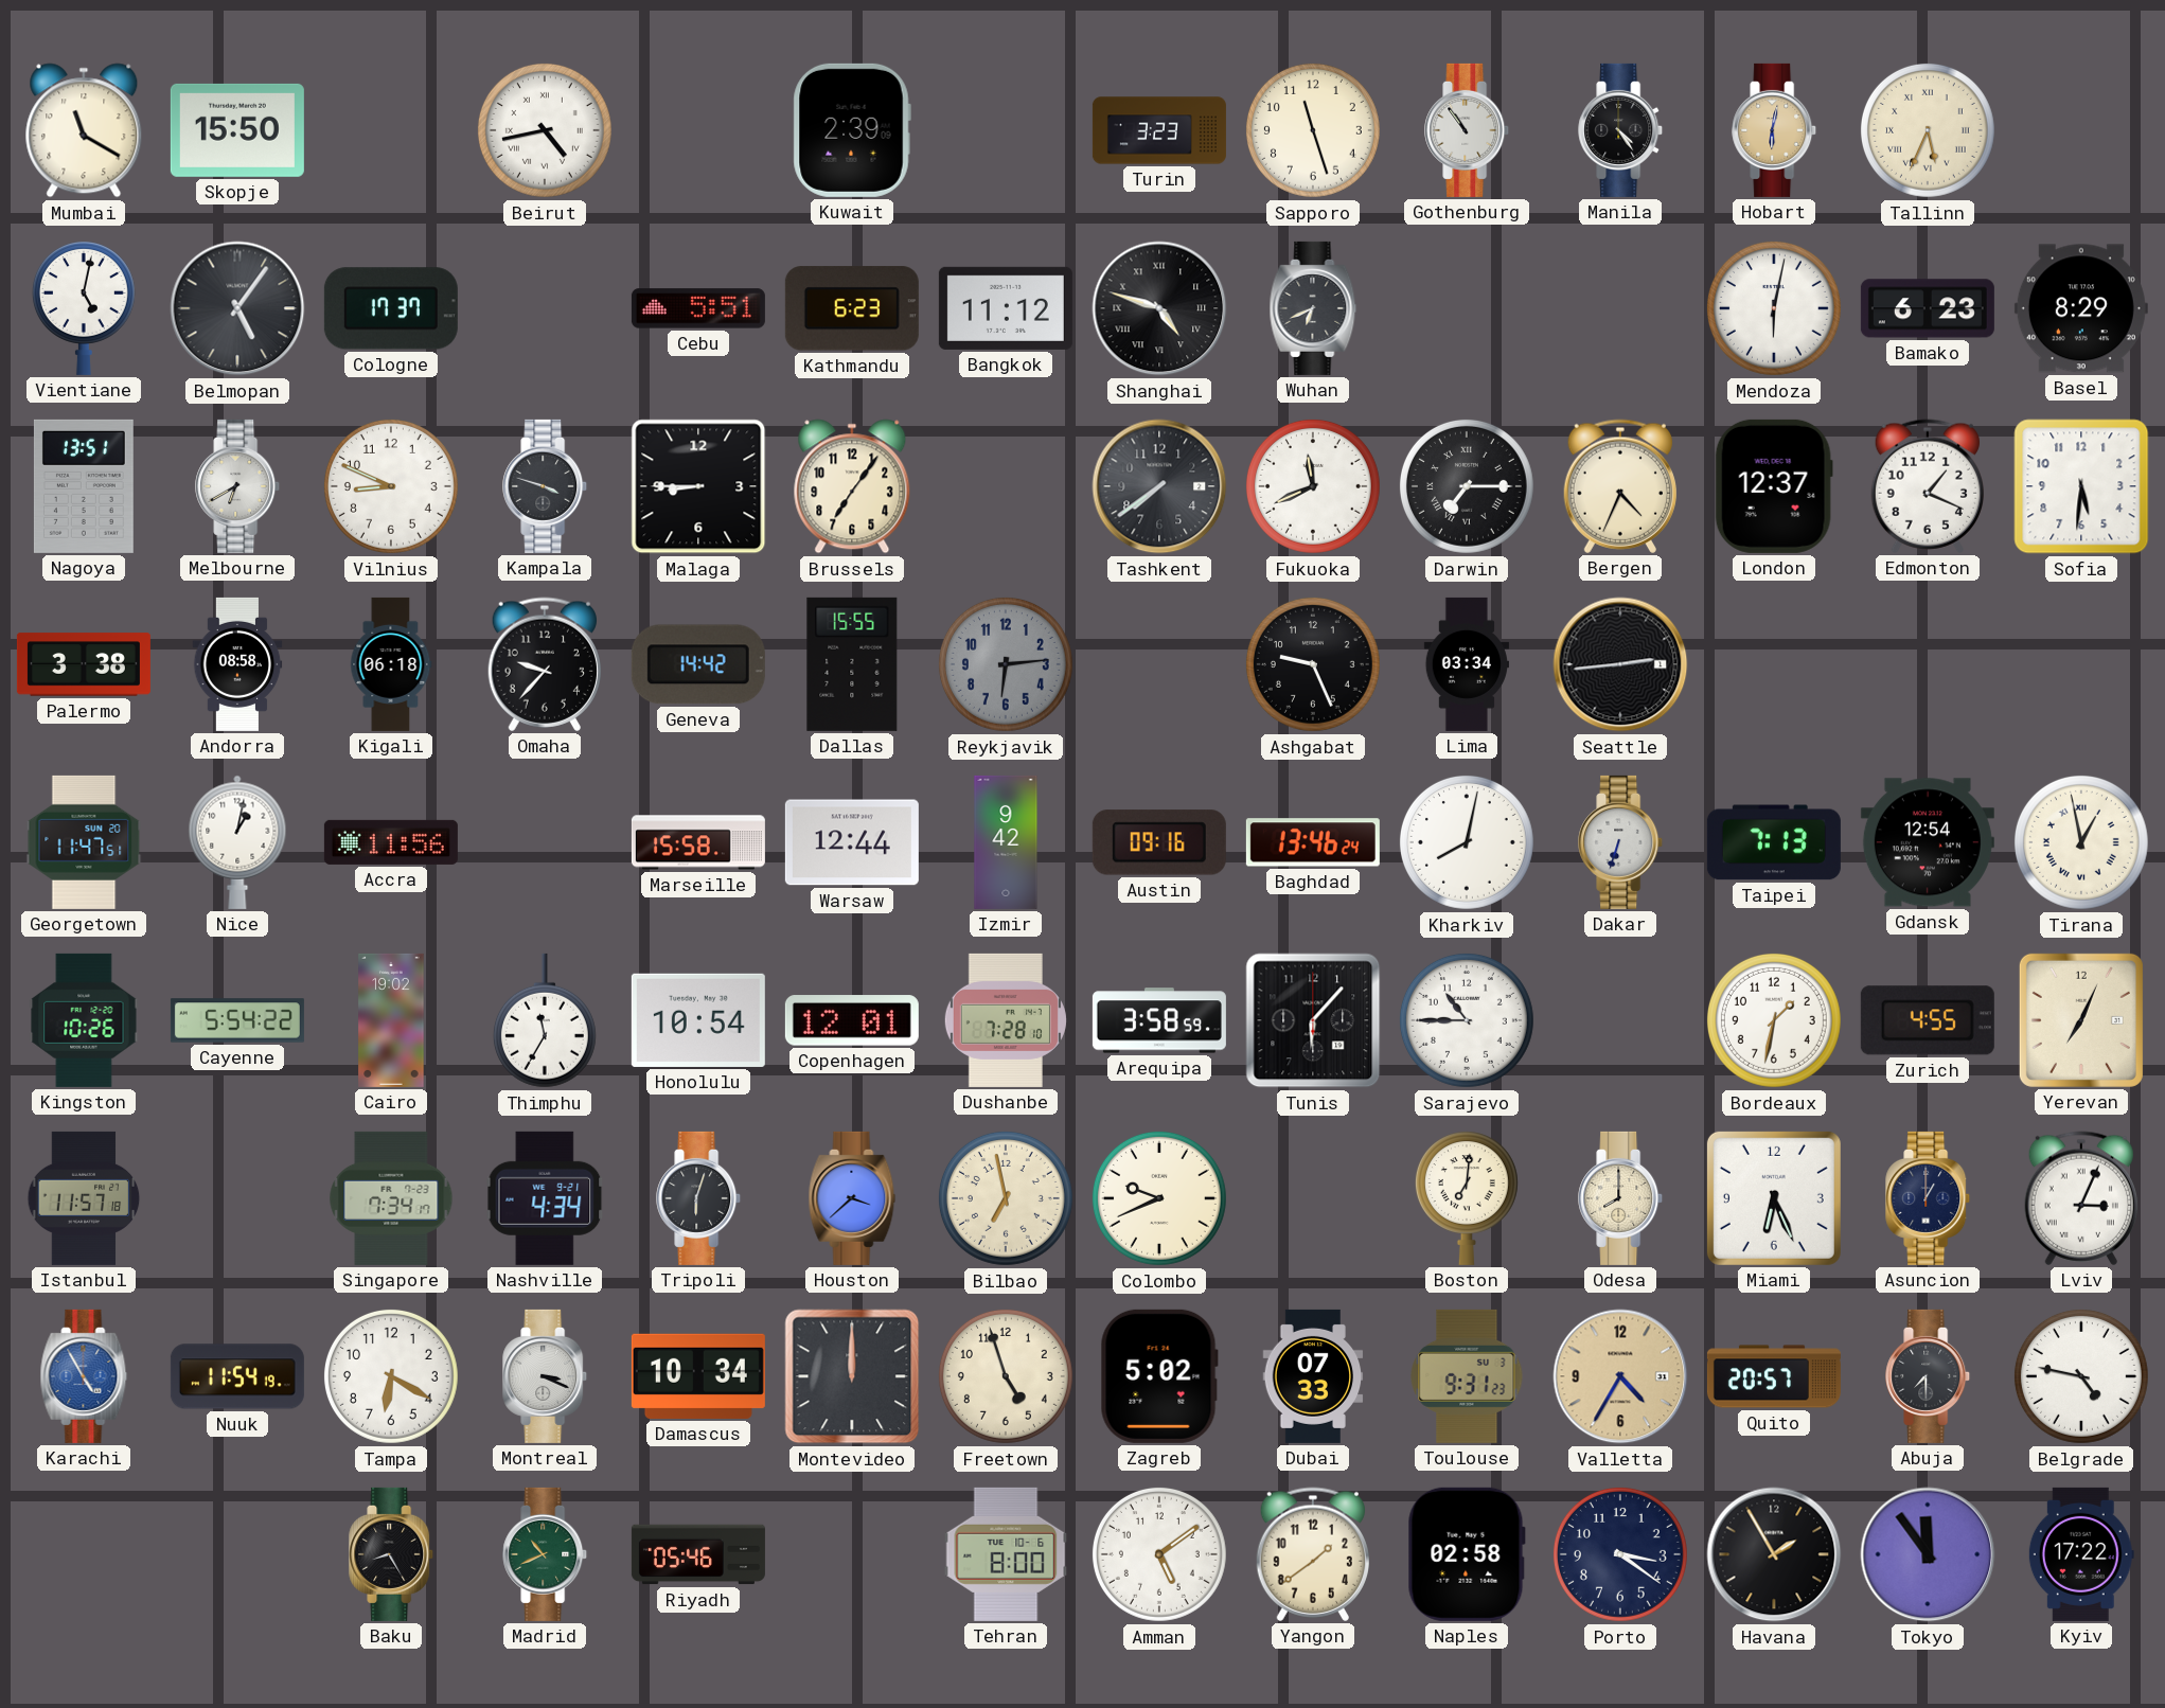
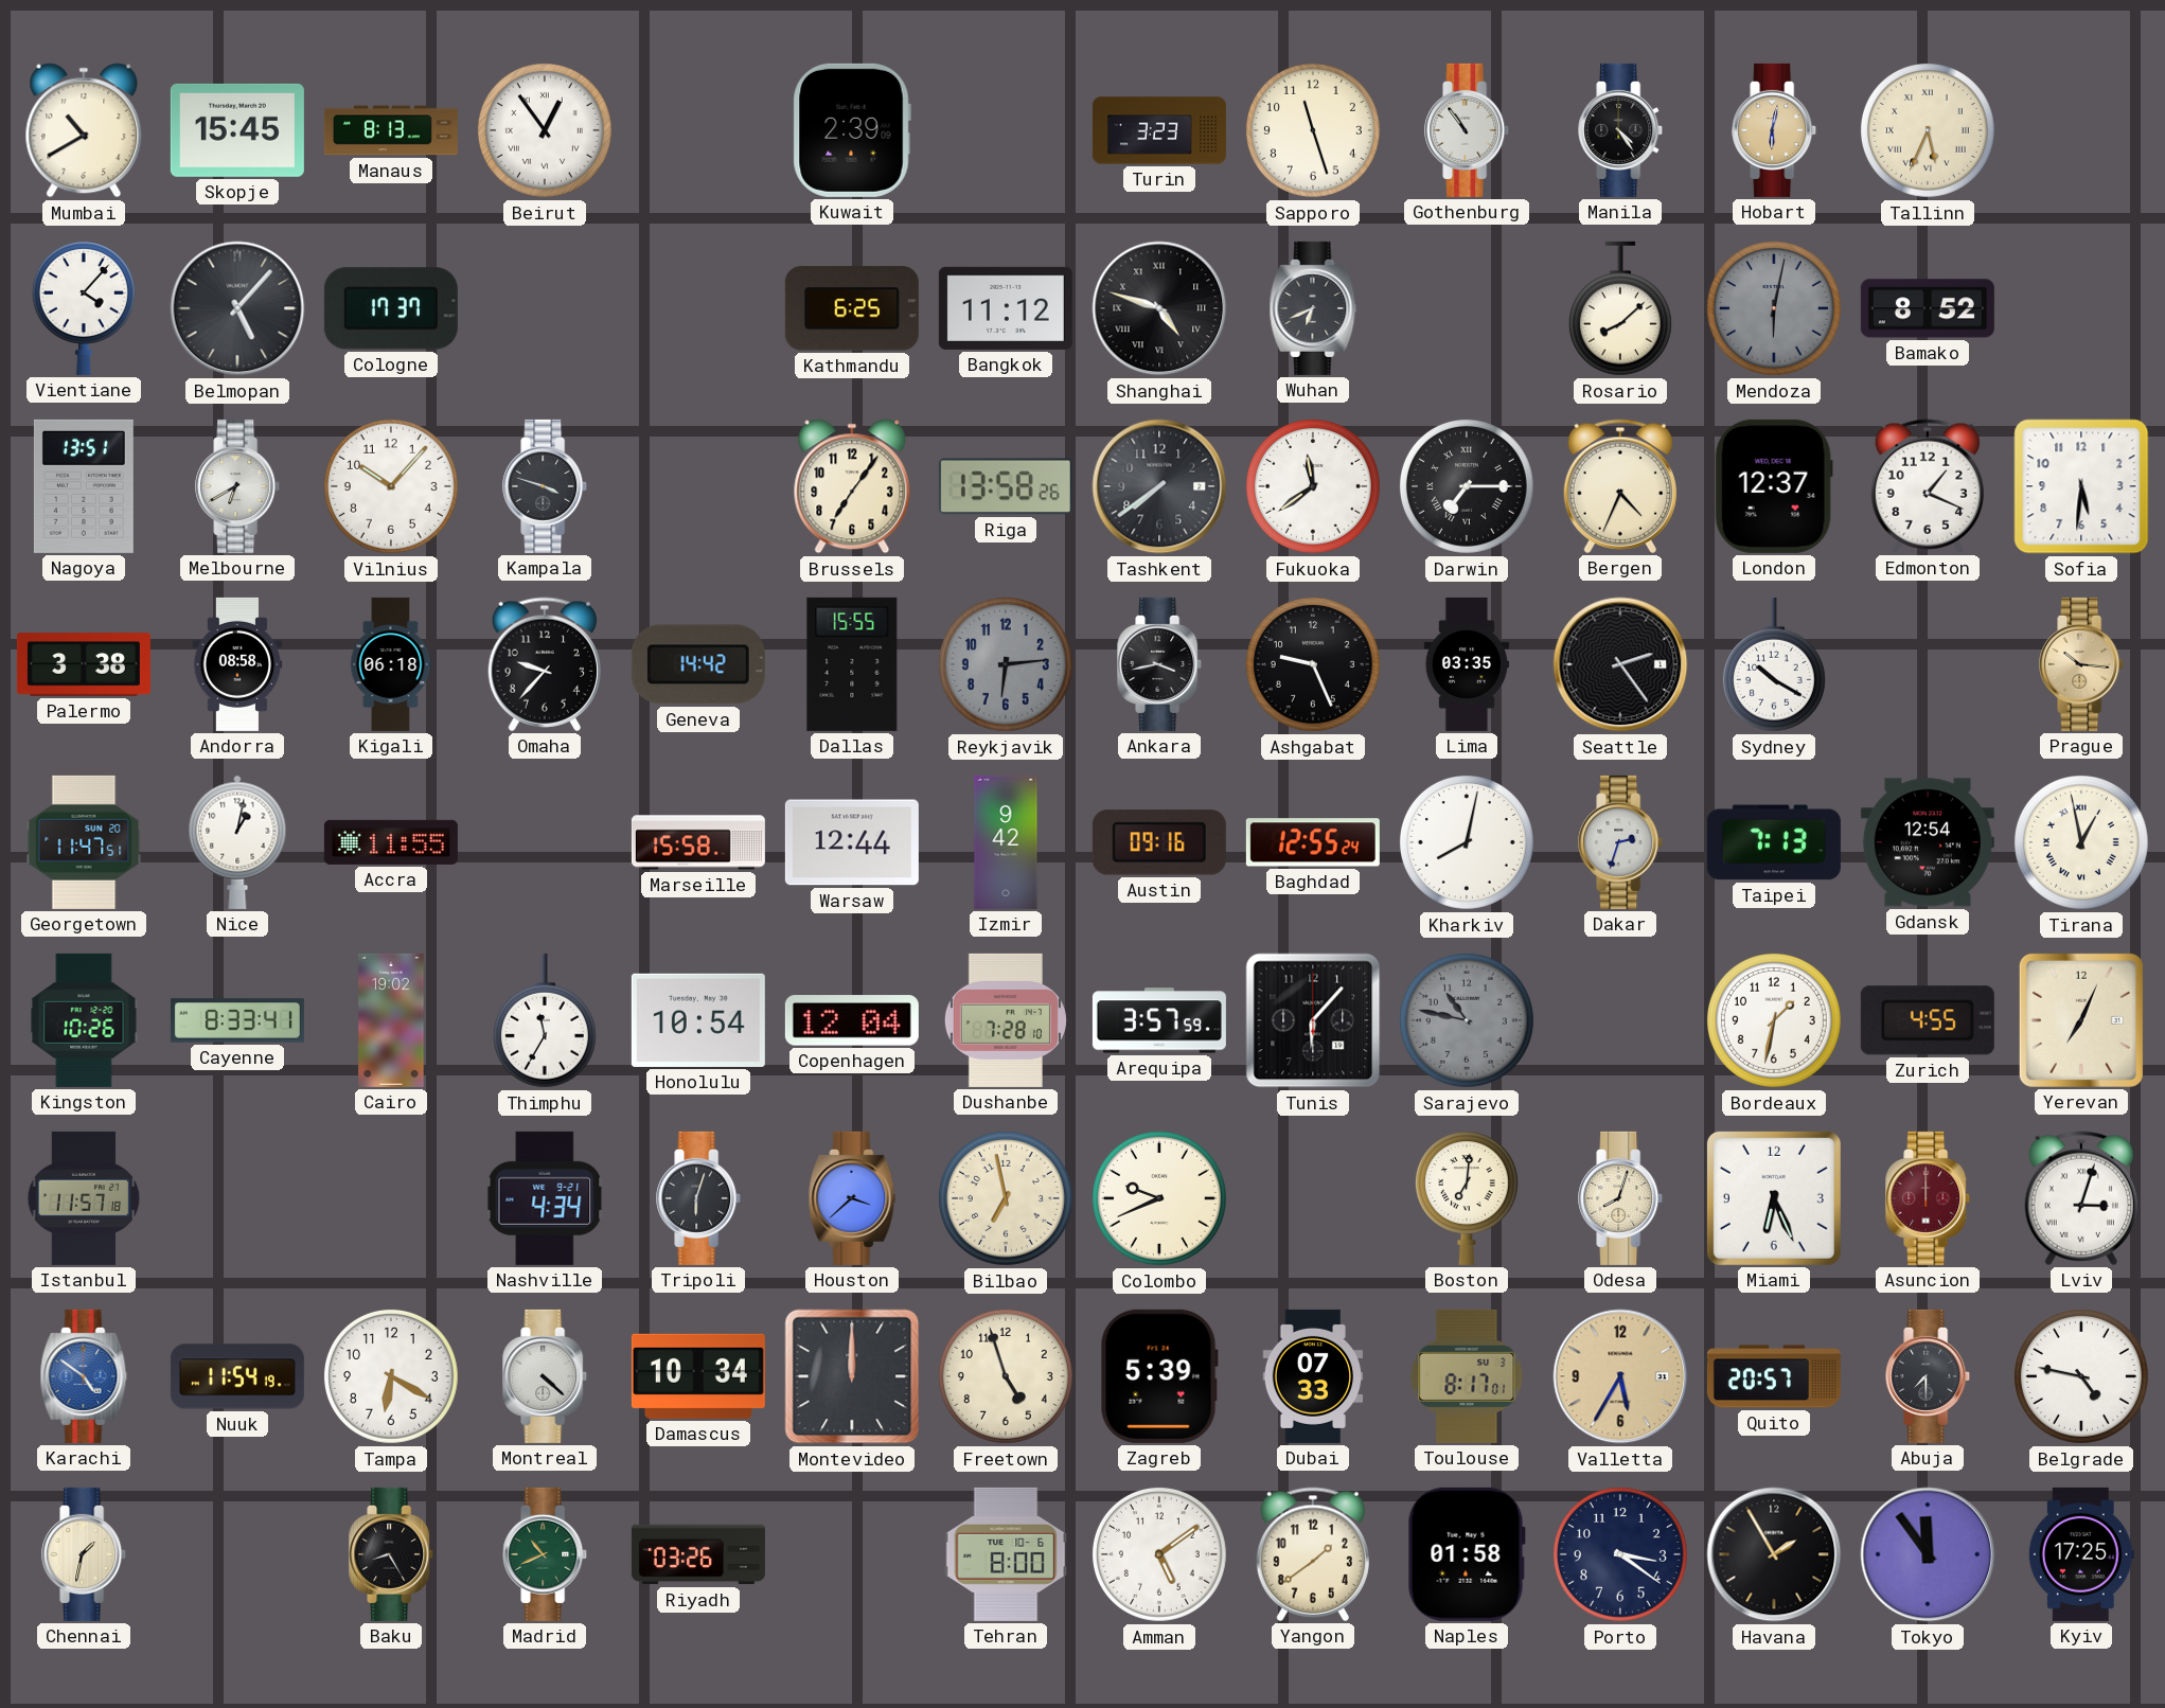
Mumbai: 11:20 -> 10:40 (84, 130)
Skopje: 15:50 -> 15:45 (237, 130)
Manaus: none -> 8:13 (391, 130)
Beirut: 4:43 -> 12:54 (545, 130)
Vientiane: 5:02 -> 4:07 (84, 308)
Belmopan: 5:06 -> 5:07 (237, 308)
Cebu: 5:51 -> none (698, 308)
Kathmandu: 6:23 -> 6:25 (852, 308)
Rosario: none -> 8:08 (1620, 308)
Mendoza dial: white -> grey (1774, 308)
Bamako: 6:23 -> 8:52 (1928, 308)
Basel: 8:29 -> none (2081, 308)
Vilnius: 8:49 -> 10:07 (391, 486)
Malaga: 8:45 -> none (698, 486)
Riga: none -> 13:58 (1006, 486)
Fukuoka: 11:41 -> 11:39 (1313, 486)
Ankara: none -> 3:43 (1160, 664)
Lima: 03:34 -> 03:35 (1466, 664)
Seattle: 2:44 -> 2:24 (1620, 664)
Sydney: none -> 10:20 (1774, 664)
Prague: none -> 10:16 (2082, 664)
Accra: 11:56 -> 11:55 (391, 842)
Baghdad: 13:46 -> 12:55 (1313, 842)
Dakar: 6:33 -> 2:33 (1621, 842)
Cayenne: 5:54 -> 8:33 (237, 1020)
Copenhagen: 12:01 -> 12:04 (852, 1020)
Arequipa: 3:58 -> 3:57 (1159, 1020)
Sarajevo: 10:45 -> 10:47 (1467, 1020)
Sarajevo dial: white -> grey (1467, 1020)
Singapore: 7:34 -> none (391, 1198)
Odesa: 8:00 -> 8:03 (1621, 1198)
Asuncion: 1:00 -> 12:00 (1929, 1198)
Asuncion dial: navy -> burgundy (1929, 1198)
Lviv: 3:04 -> 3:03 (2080, 1198)
Karachi: 4:55 -> 4:51 (84, 1376)
Montreal: 3:19 -> 4:22 (546, 1376)
Zagreb: 5:02 -> 5:39 (1159, 1376)
Toulouse: 9:31 -> 8:17 (1467, 1376)
Valletta: 4:35 -> 5:35 (1620, 1376)
Chennai: none -> 1:32 (85, 1554)
Riyadh: 05:46 -> 03:26 (698, 1554)
Naples: 02:58 -> 01:58 (1467, 1554)
Kyiv: 17:22 -> 17:25 (2081, 1554)
